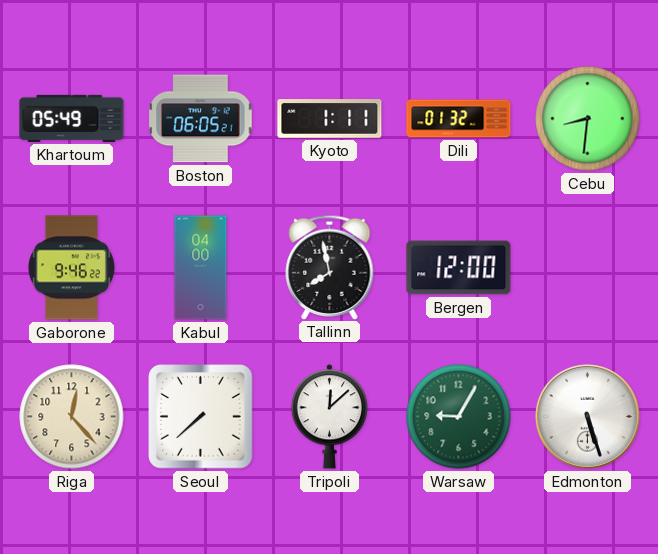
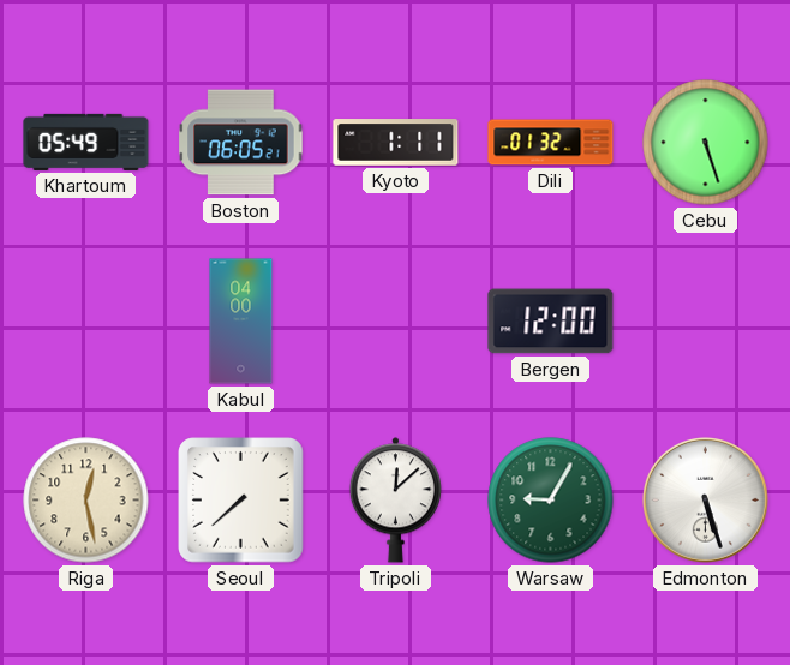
Cebu: 8:31 -> 5:27 (706, 143)
Gaborone: 9:46 -> none (71, 268)
Tallinn: 7:58 -> none (330, 267)
Riga: 12:23 -> 12:28 (86, 501)
